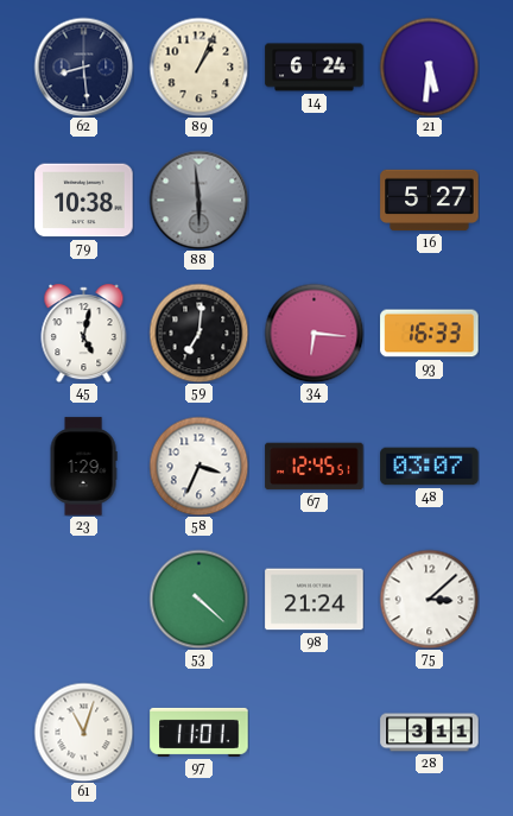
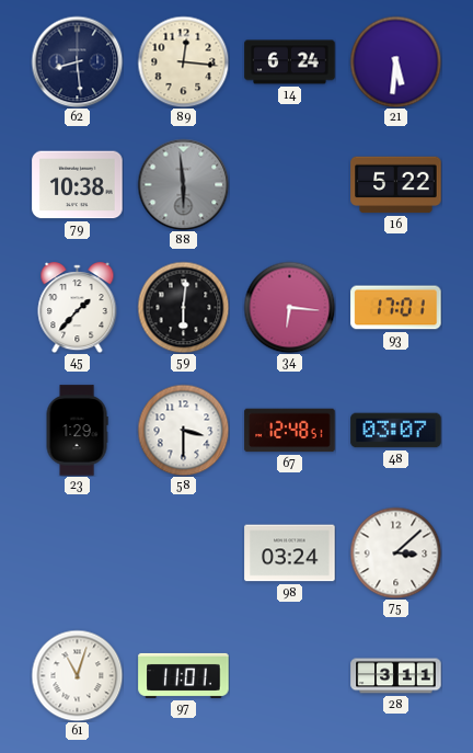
89: 1:04 -> 12:16 (183, 61)
16: 5:27 -> 5:22 (396, 185)
45: 5:02 -> 1:37 (78, 308)
59: 7:01 -> 6:01 (183, 307)
93: 16:33 -> 17:01 (396, 308)
58: 3:34 -> 3:30 (183, 430)
67: 12:45 -> 12:48 (290, 431)
53: 4:22 -> none (198, 599)
98: 21:24 -> 03:24 (290, 554)
